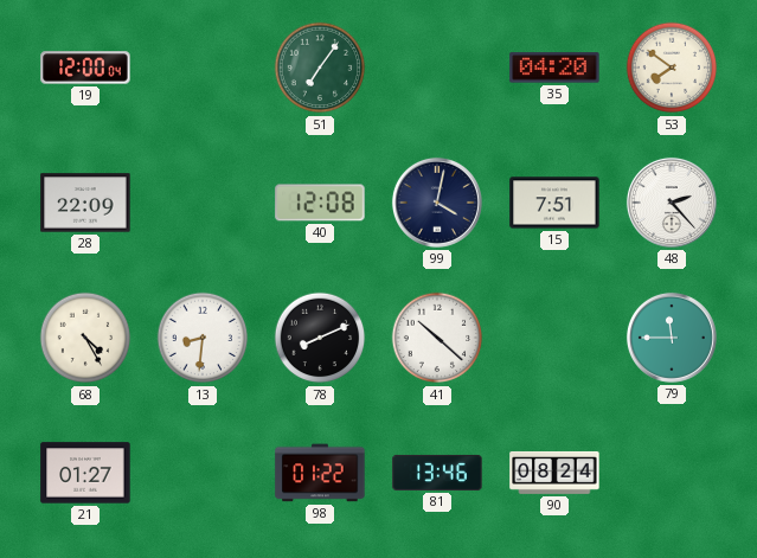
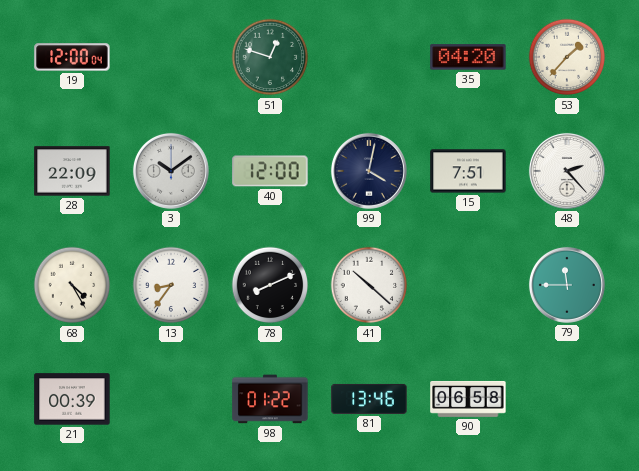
51: 7:06 -> 12:48 (270, 57)
53: 7:51 -> 1:37 (567, 57)
3: none -> 10:09 (171, 171)
40: 12:08 -> 12:00 (270, 171)
13: 8:31 -> 8:36 (171, 285)
21: 01:27 -> 00:39 (72, 399)
90: 08:24 -> 06:58 (468, 399)
